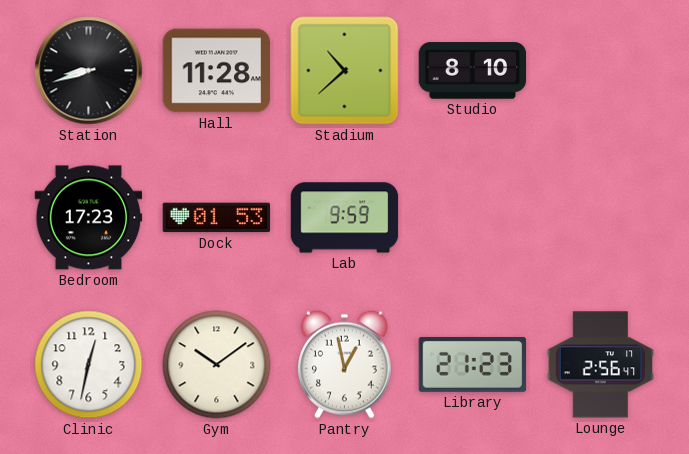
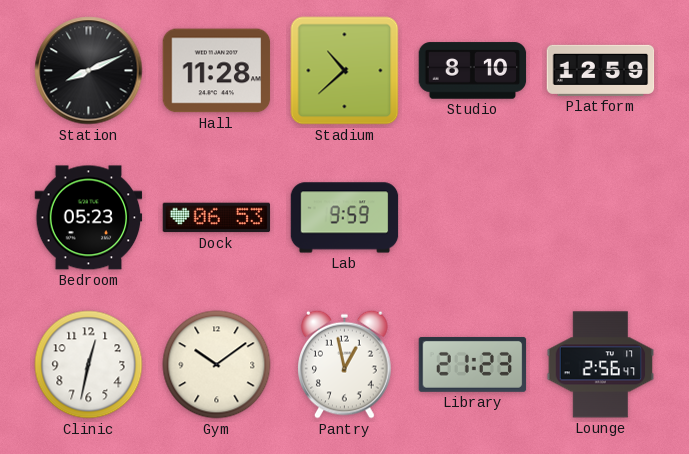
Station: 8:42 -> 8:11 (89, 71)
Platform: none -> 12:59 (601, 70)
Bedroom: 17:23 -> 05:23 (89, 218)
Dock: 01:53 -> 06:53 (217, 218)
